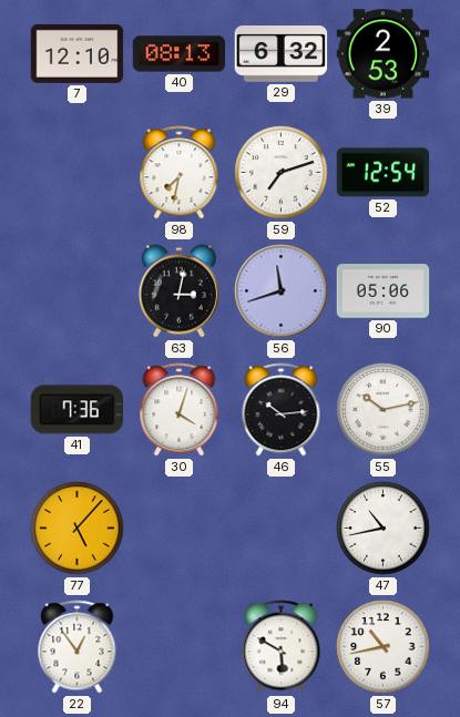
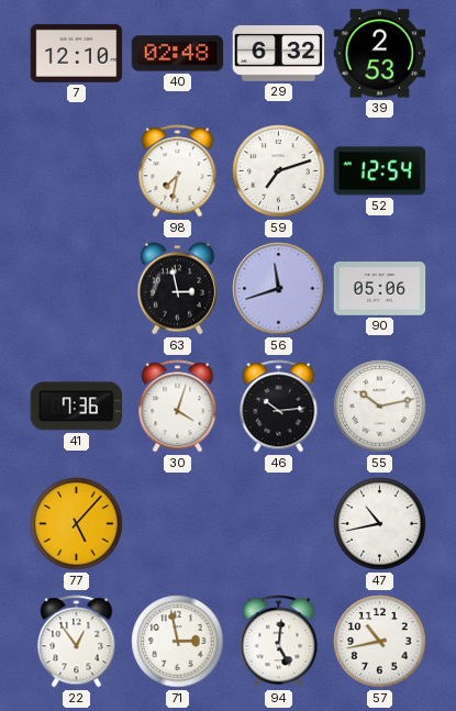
40: 08:13 -> 02:48 (178, 54)
63: 3:02 -> 2:58 (177, 289)
71: none -> 2:58 (178, 642)
94: 5:50 -> 5:01 (279, 642)
